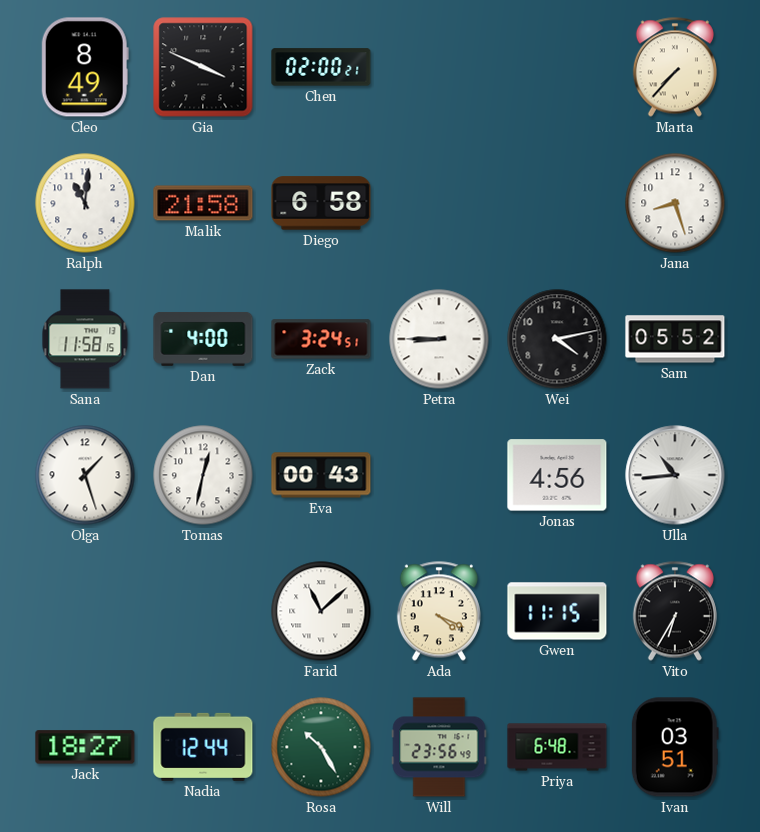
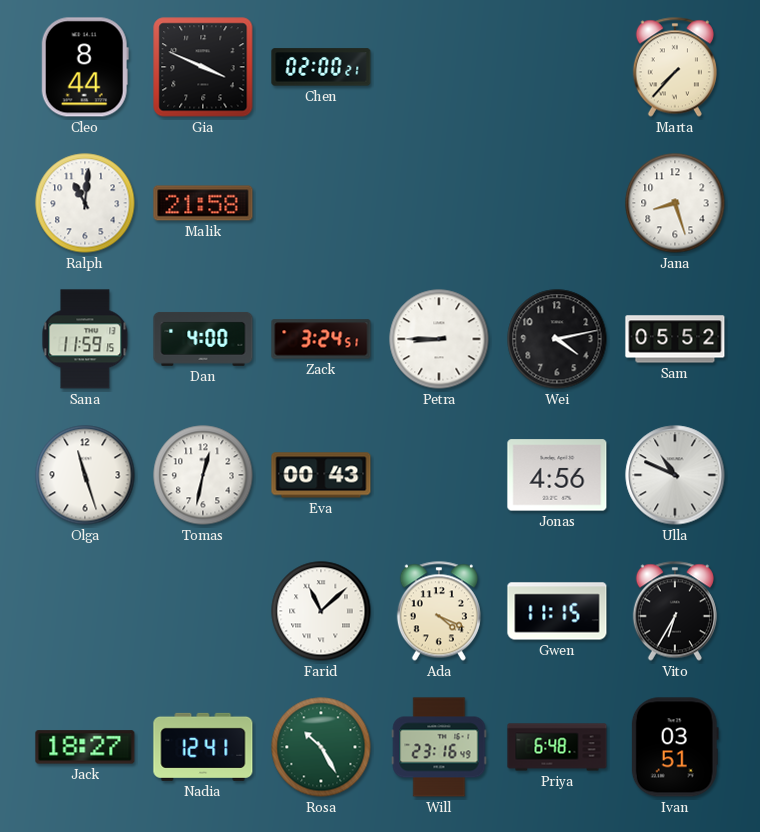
Cleo: 8:49 -> 8:44 (85, 67)
Diego: 6:58 -> none (321, 203)
Sana: 11:58 -> 11:59 (85, 339)
Olga: 1:27 -> 11:27 (85, 475)
Ulla: 10:44 -> 10:49 (675, 475)
Nadia: 12:44 -> 12:41 (203, 747)
Will: 23:56 -> 23:16 (439, 747)
